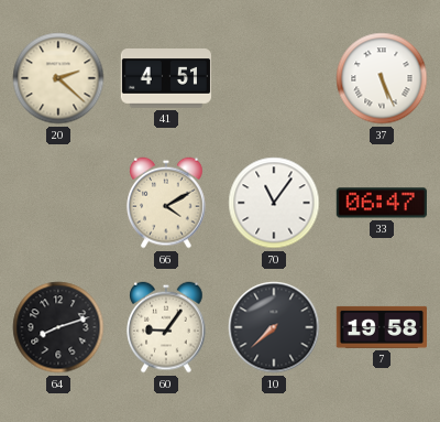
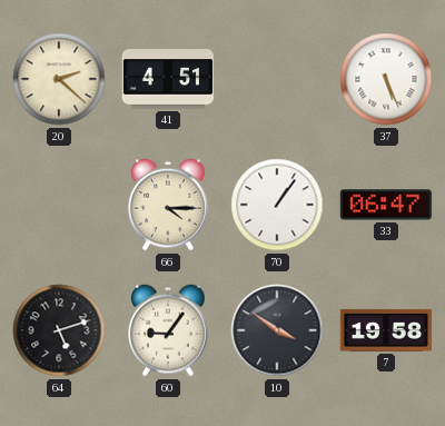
66: 4:10 -> 4:15 (168, 205)
70: 11:06 -> 1:06 (277, 205)
64: 8:12 -> 5:12 (59, 330)
10: 7:38 -> 3:51 (277, 330)
